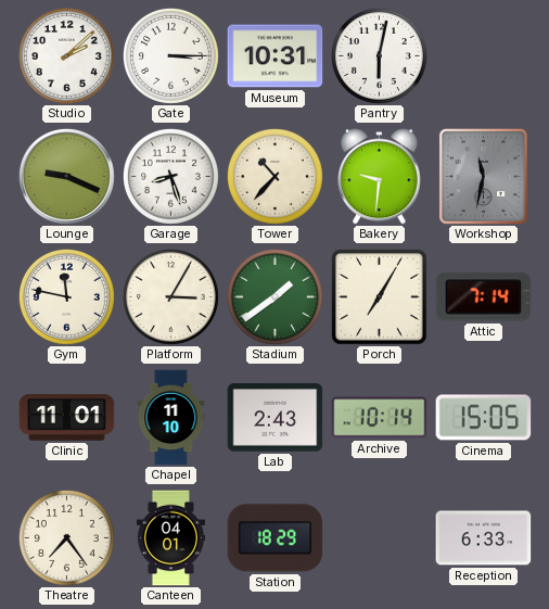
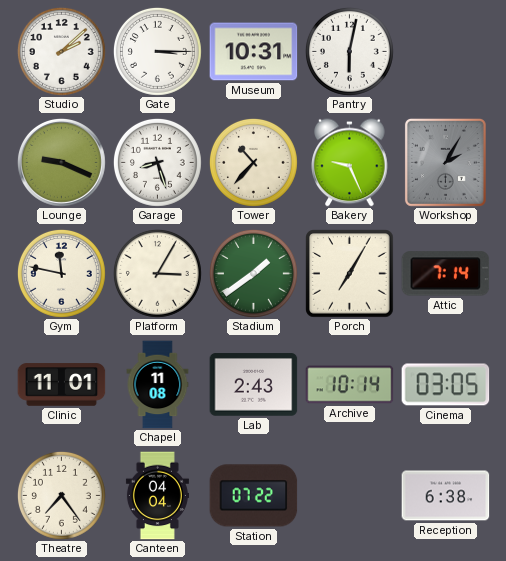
Bakery: 9:31 -> 9:26 (350, 163)
Workshop: 11:32 -> 2:05 (445, 162)
Chapel: 11:10 -> 11:08 (158, 385)
Cinema: 15:05 -> 03:05 (446, 385)
Canteen: 04:01 -> 04:04 (157, 496)
Station: 18:29 -> 07:22 (254, 496)
Reception: 6:33 -> 6:38 (446, 496)
